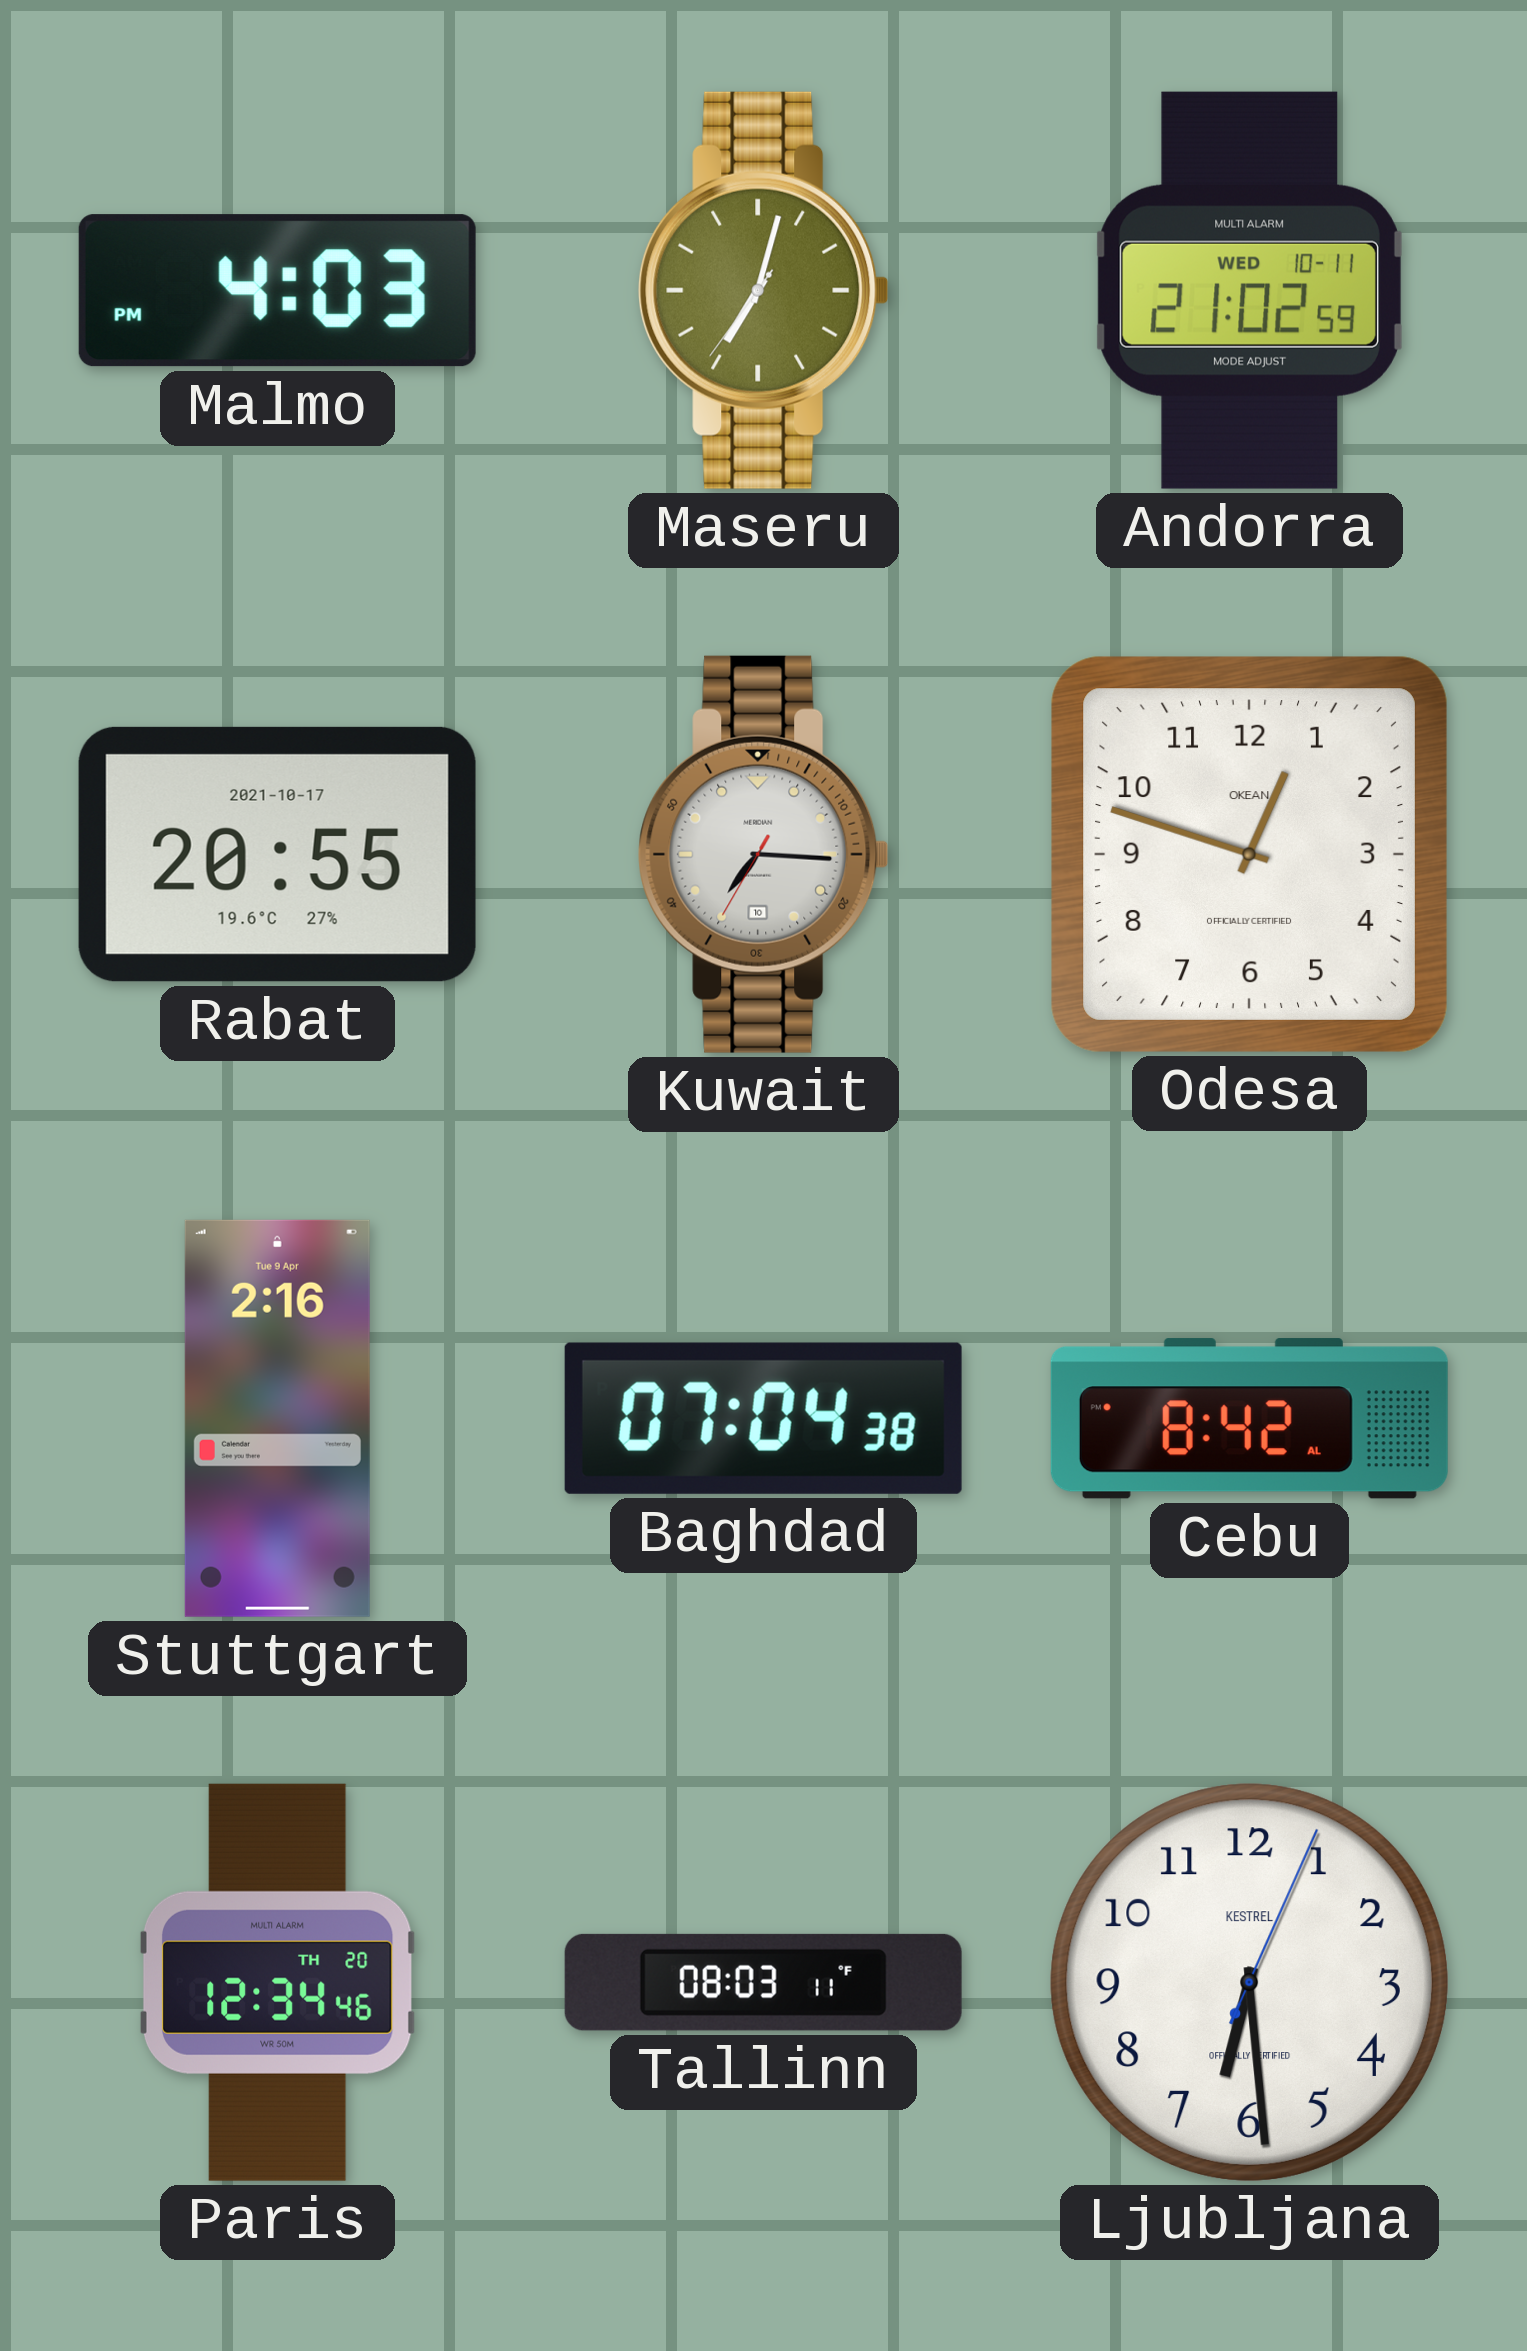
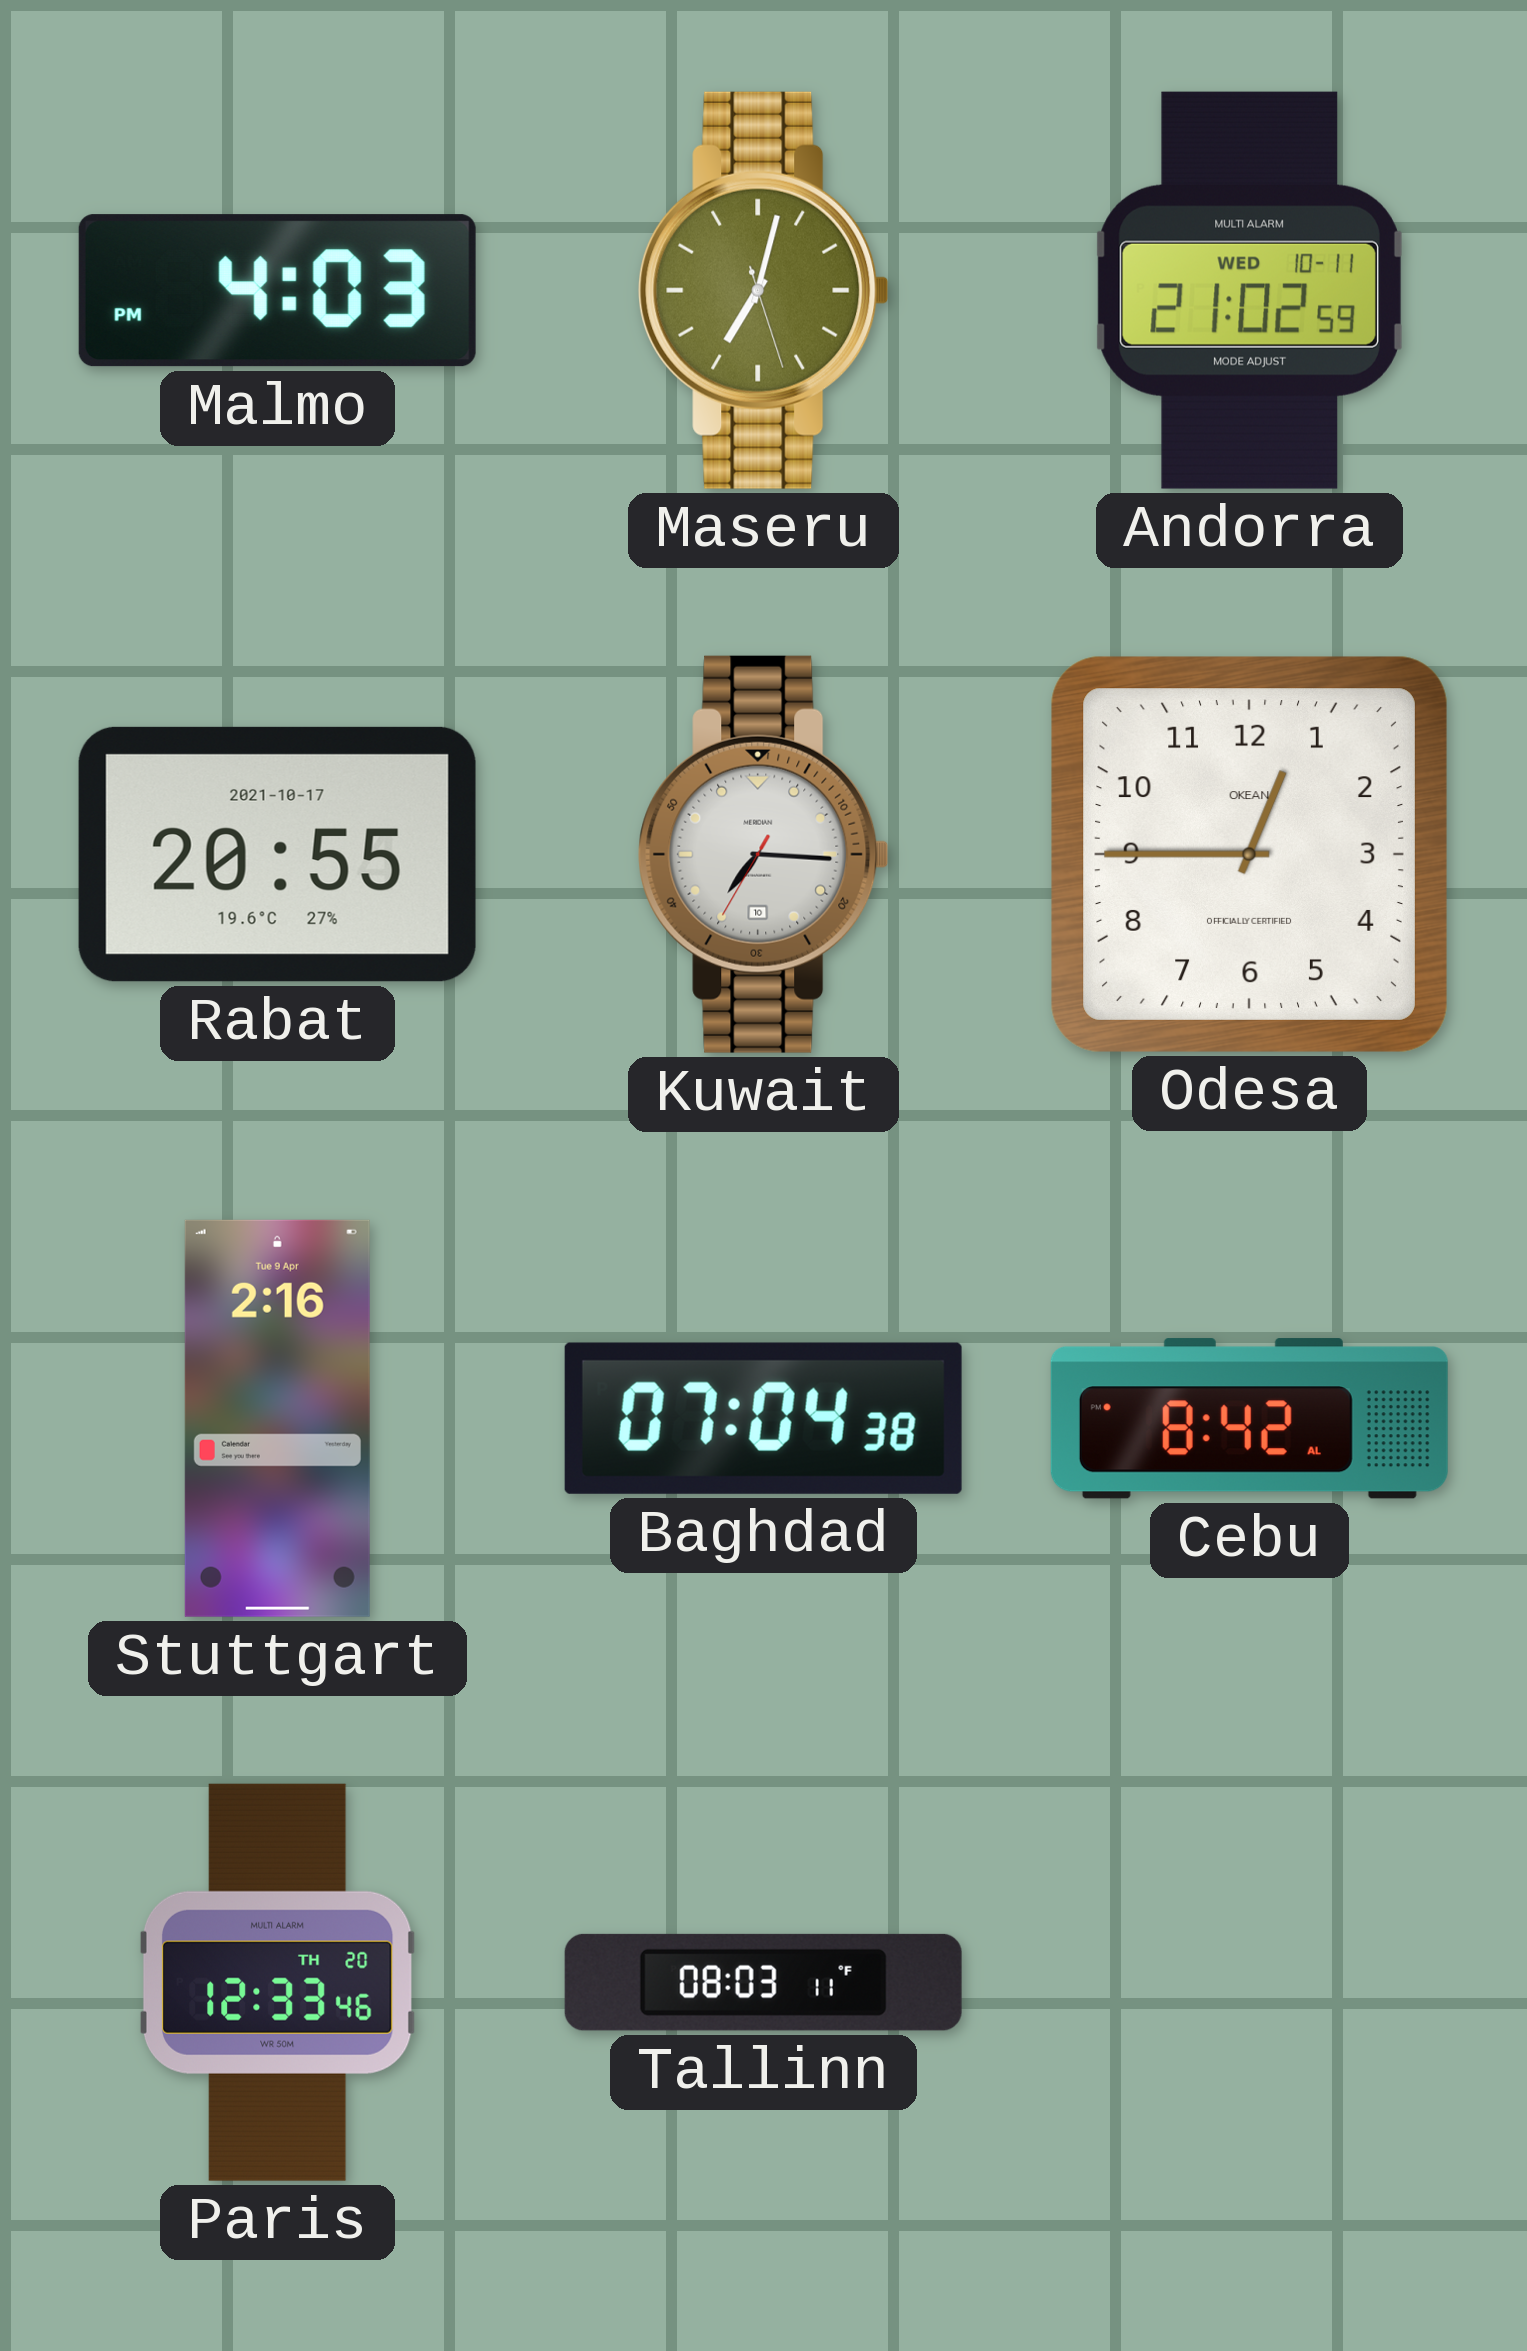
Maseru: 7:02:36 -> 7:02:27 (764, 290)
Odesa: 12:48 -> 12:45 (1249, 854)
Paris: 12:34 -> 12:33 (277, 1982)
Ljubljana: 6:29 -> none (1249, 1982)
